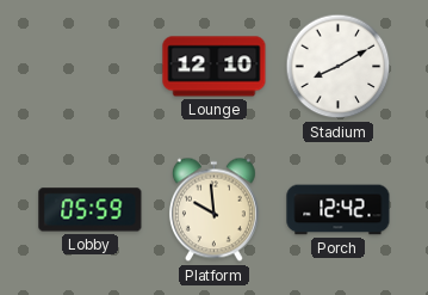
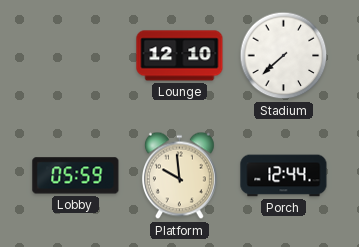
Stadium: 8:10 -> 7:38 (284, 56)
Porch: 12:42 -> 12:44 (284, 176)
